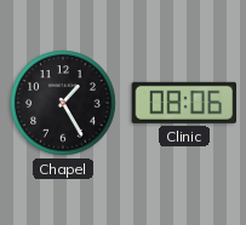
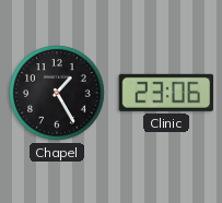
Clinic: 08:06 -> 23:06 (165, 93)
